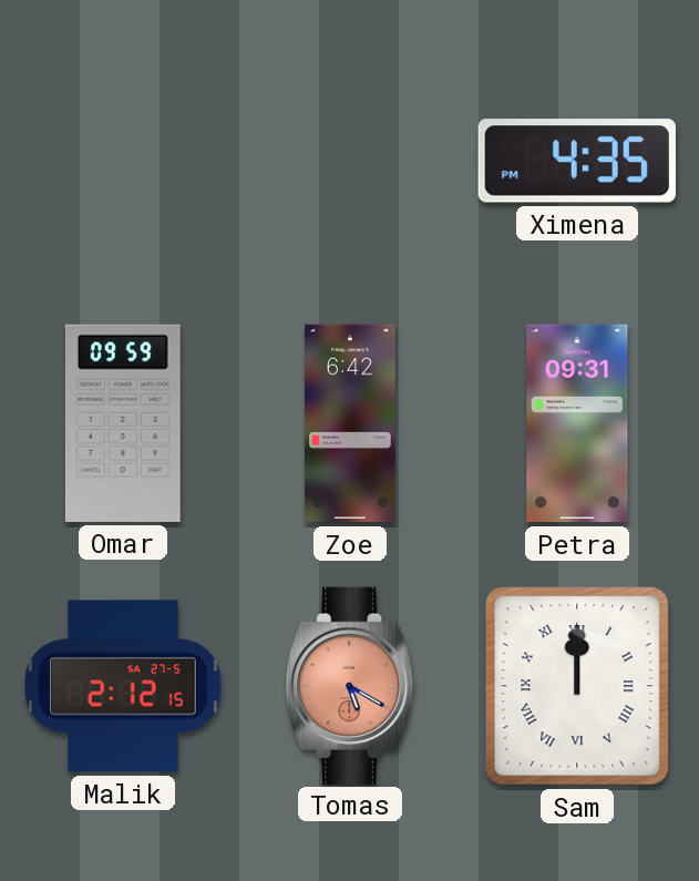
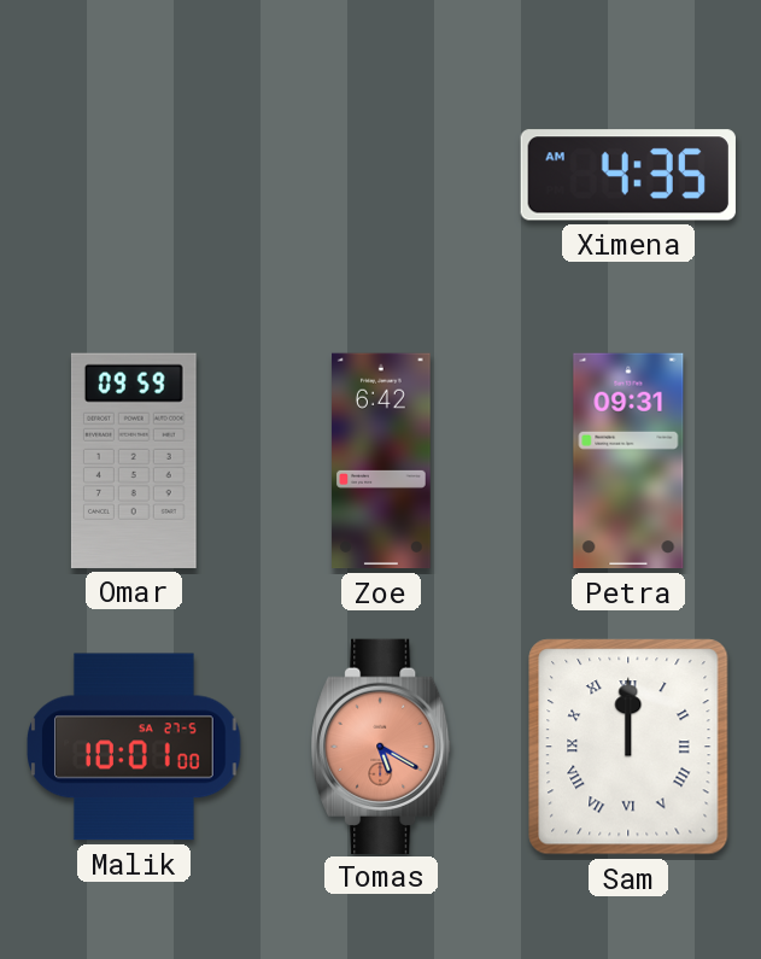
Ximena: 4:35 PM -> 4:35 AM (628, 175)
Malik: 2:12 -> 10:01 (134, 747)
